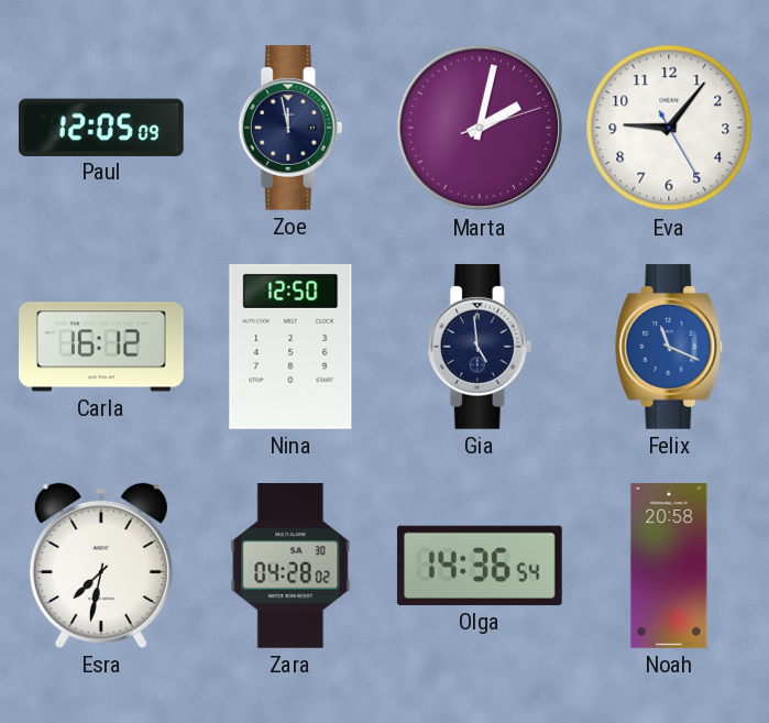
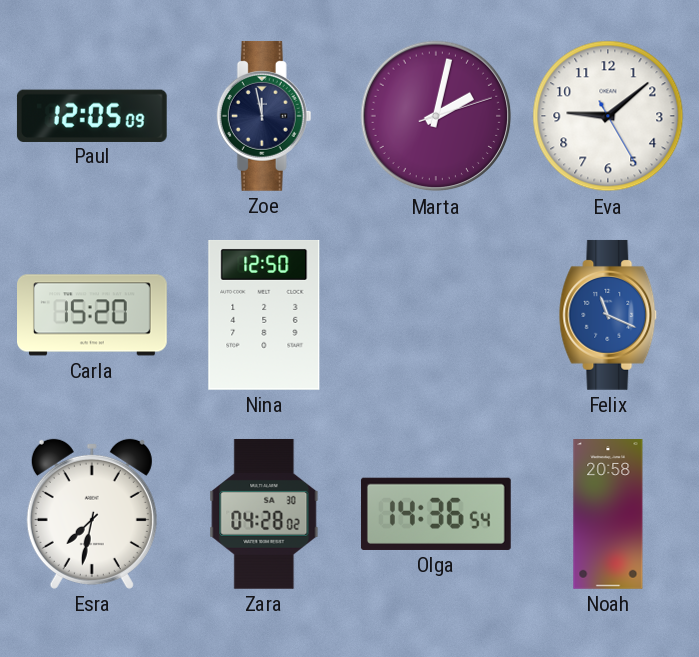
Eva: 9:06 -> 9:08 (608, 116)
Carla: 16:12 -> 15:20 (93, 315)
Gia: 4:59 -> none (480, 347)
